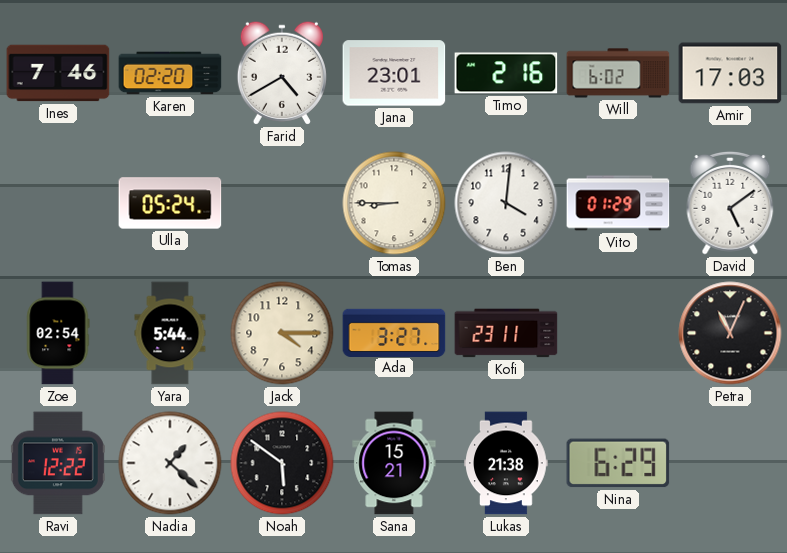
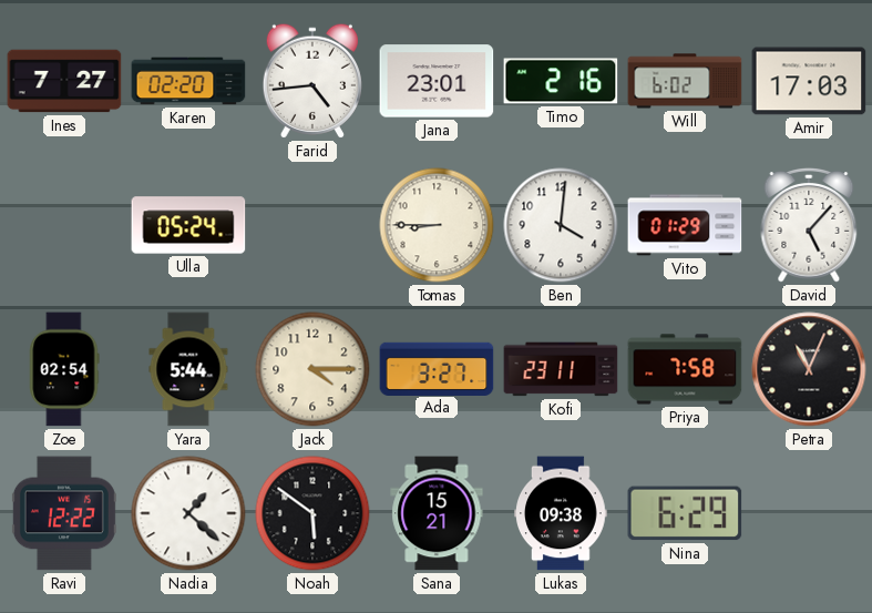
Ines: 7:46 -> 7:27 (64, 81)
Farid: 4:40 -> 4:44 (312, 81)
David: 5:09 -> 5:07 (809, 225)
Priya: none -> 7:58 (685, 369)
Lukas: 21:38 -> 09:38 (561, 513)
